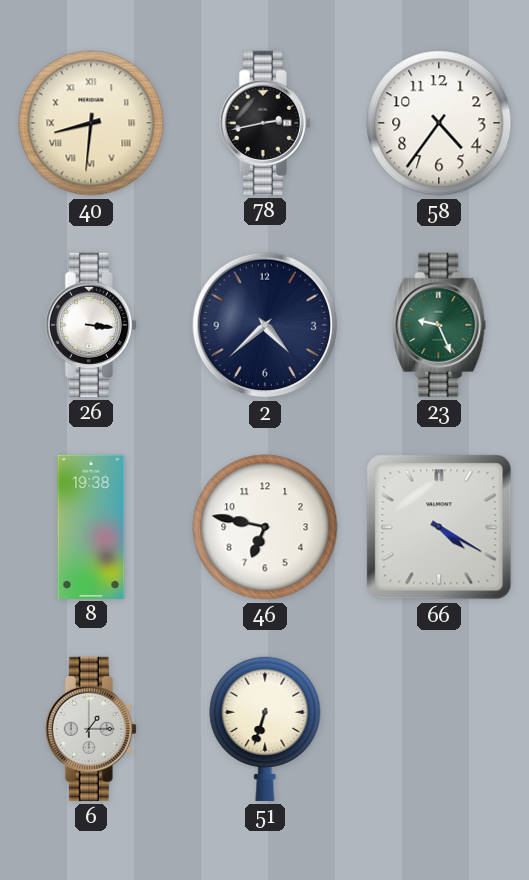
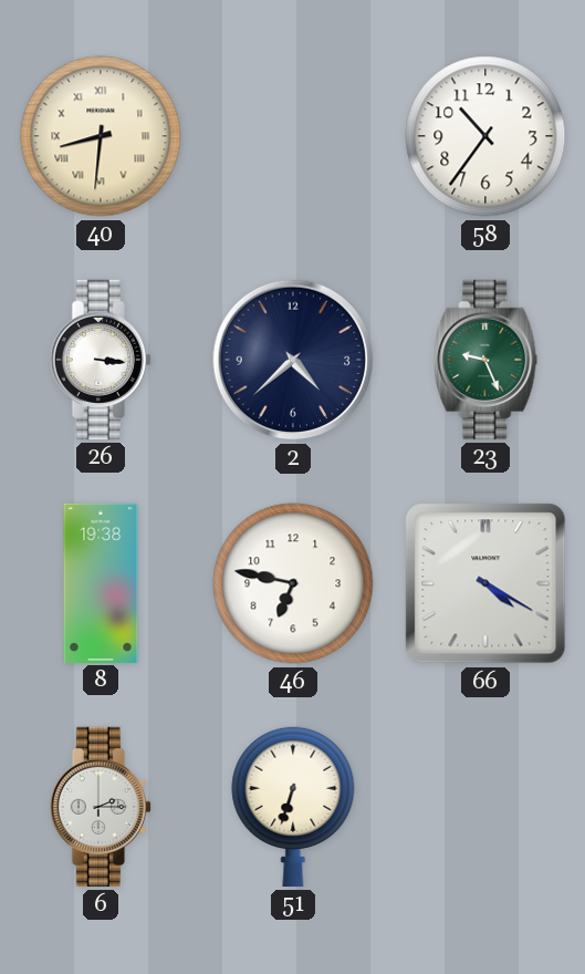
78: 2:43 -> none (265, 123)
58: 4:36 -> 10:36 (485, 136)
6: 1:15 -> 2:15 (101, 807)
